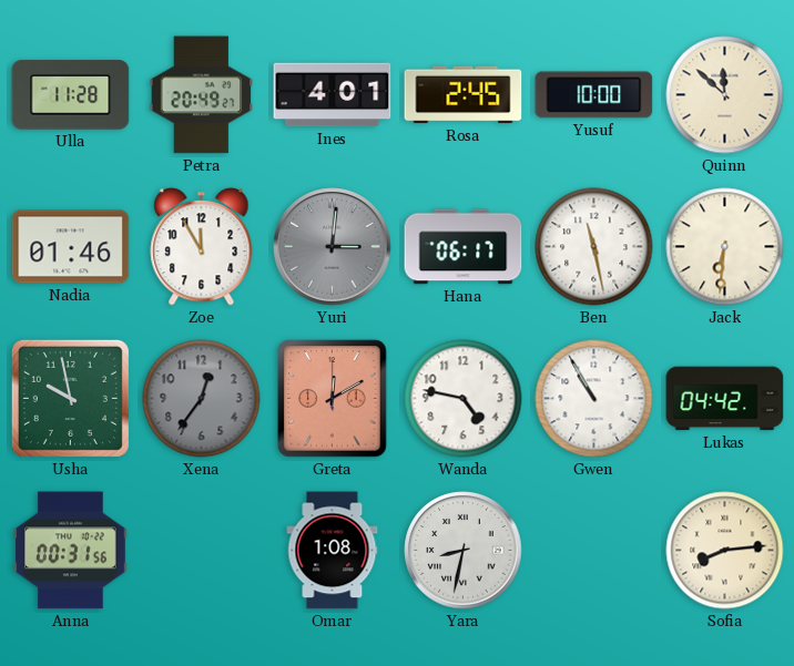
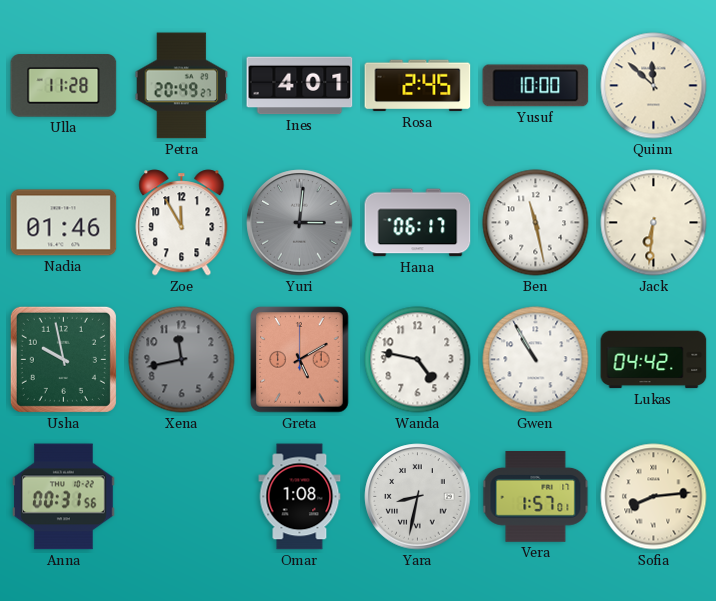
Xena: 12:36 -> 11:43 (182, 360)
Greta: 12:10 -> 5:10 (300, 360)
Vera: none -> 1:57 (536, 497)
